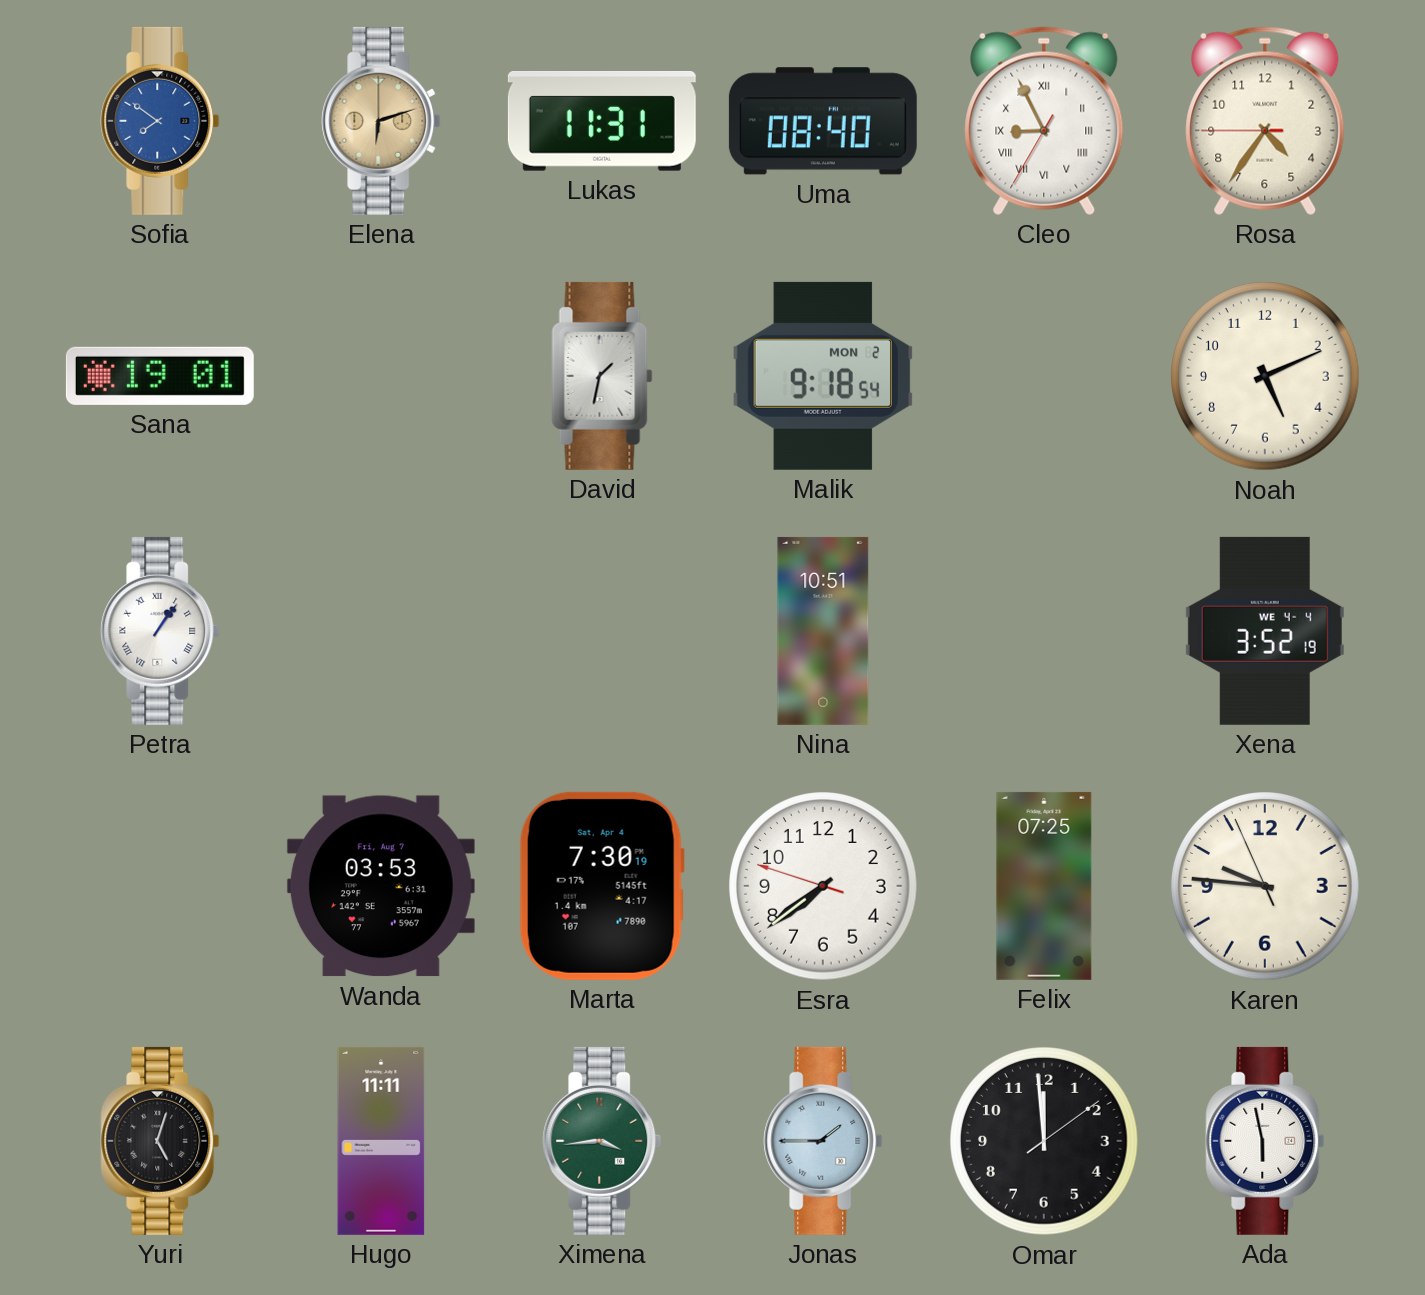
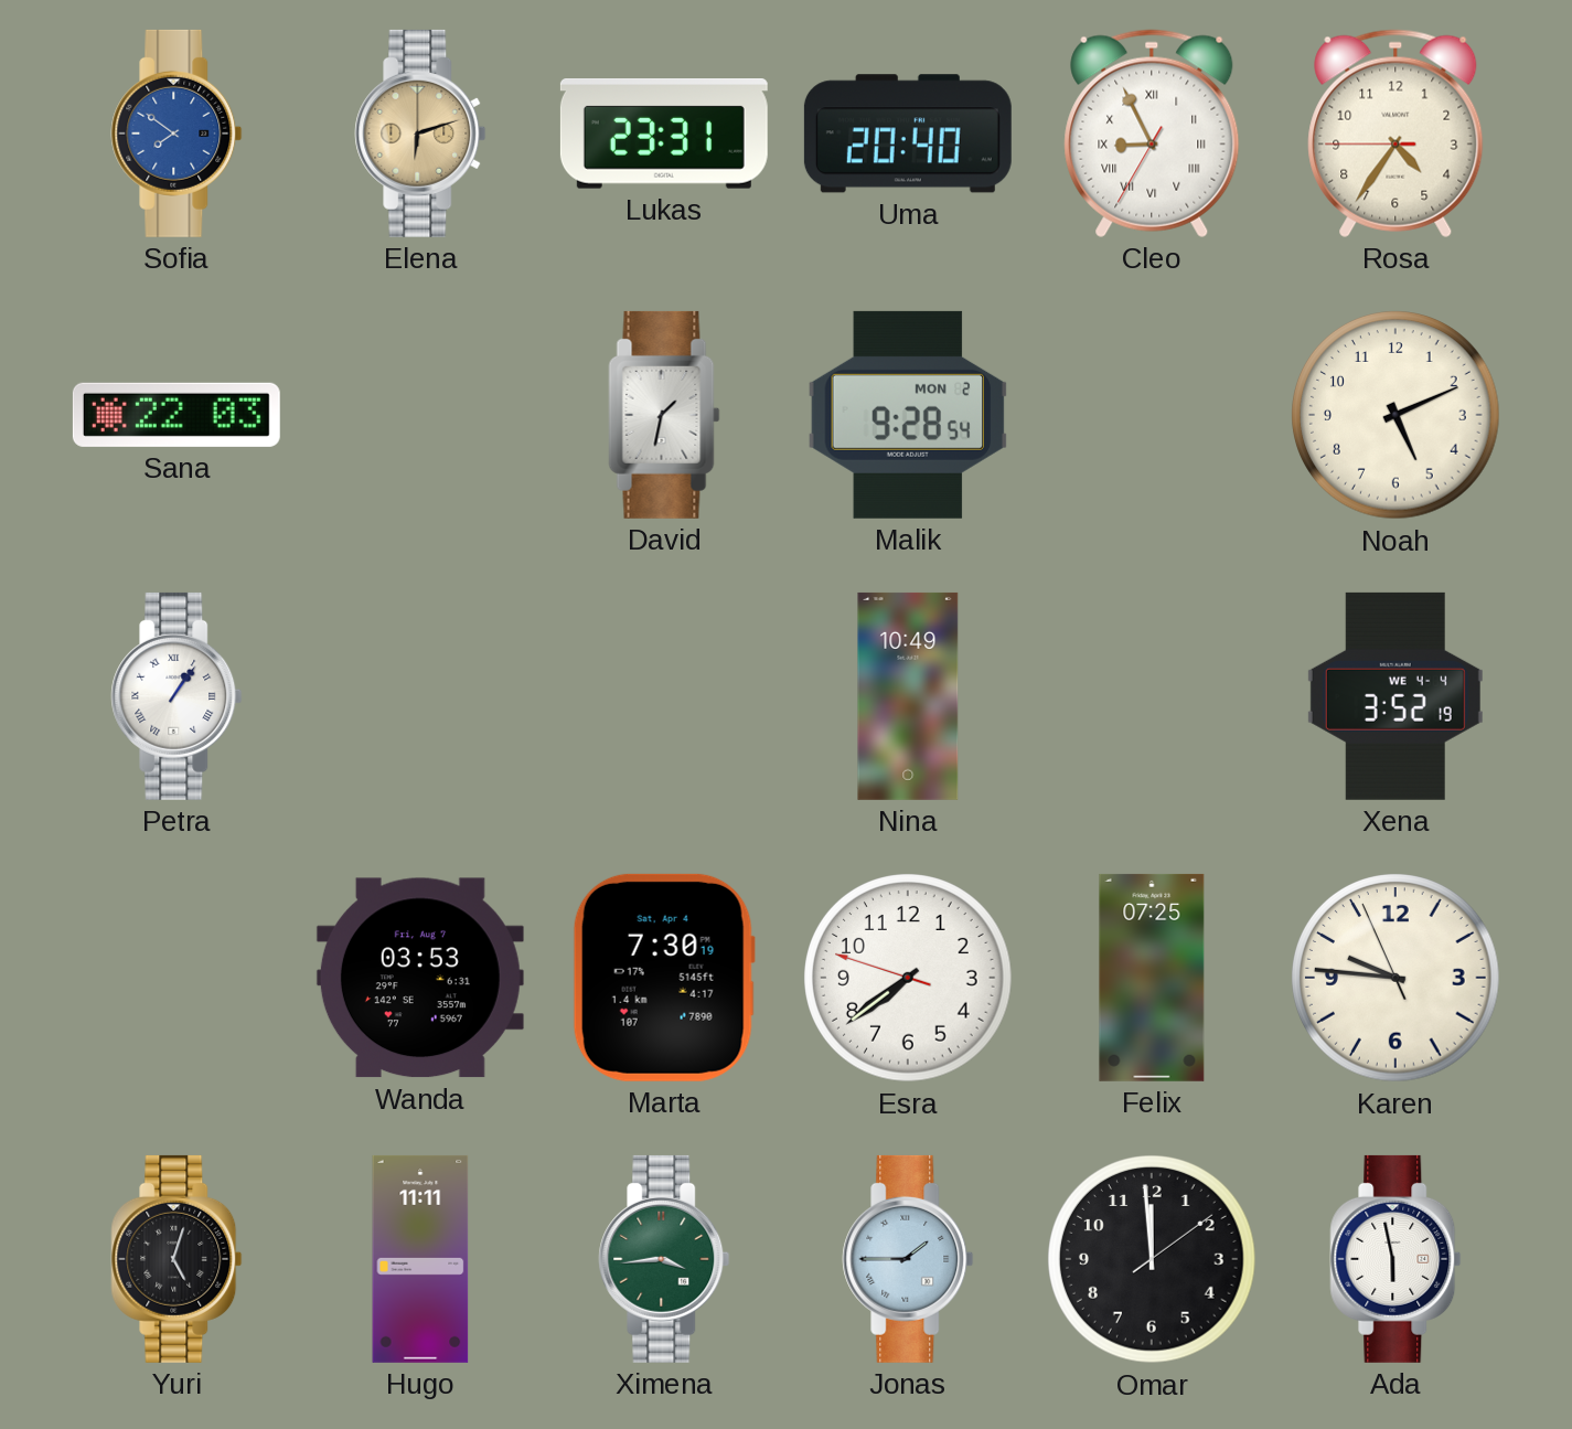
Lukas: 11:31 -> 23:31 (664, 135)
Uma: 08:40 -> 20:40 (908, 134)
Sana: 19:01 -> 22:03 (177, 415)
Malik: 9:18 -> 9:28 (908, 415)
Nina: 10:51 -> 10:49 (908, 696)
